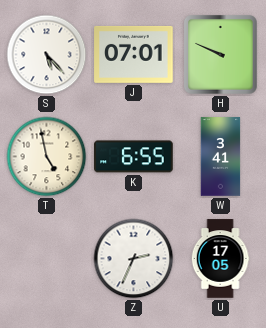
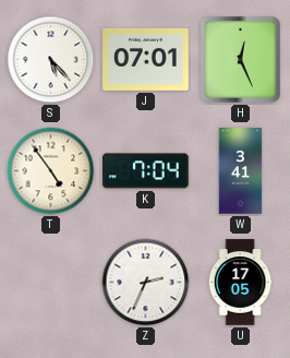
H: 9:49 -> 12:26 (241, 60)
T: 4:58 -> 4:54 (51, 171)
K: 6:55 -> 7:04 (146, 171)
